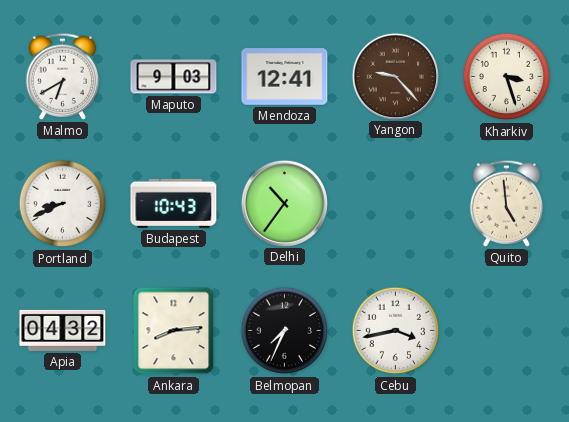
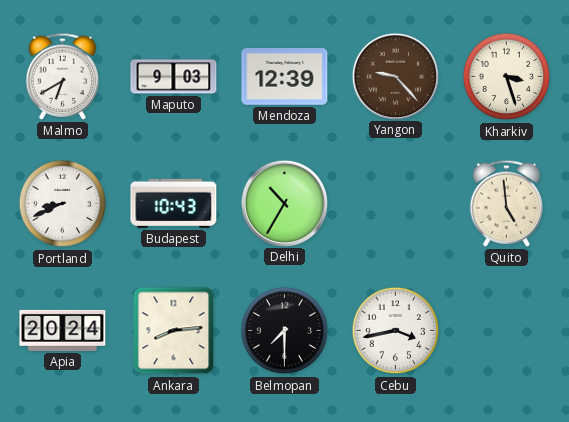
Mendoza: 12:41 -> 12:39 (285, 77)
Delhi: 10:36 -> 10:35 (284, 203)
Apia: 04:32 -> 20:24 (63, 330)
Belmopan: 7:34 -> 7:30 (285, 331)
